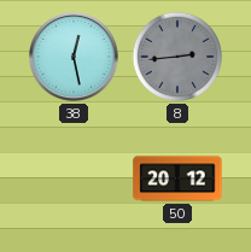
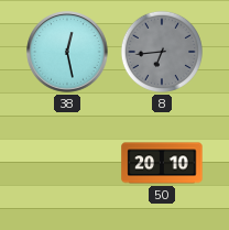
8: 2:44 -> 6:44 (162, 52)
50: 20:12 -> 20:10 (162, 163)
